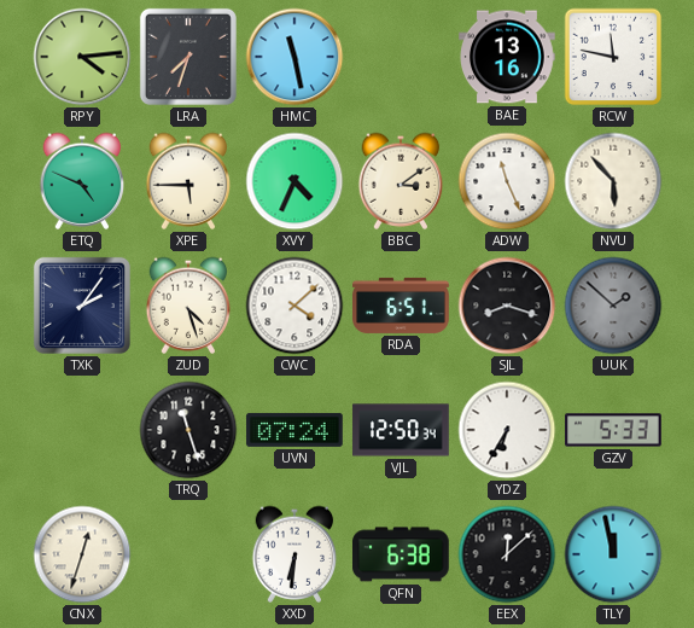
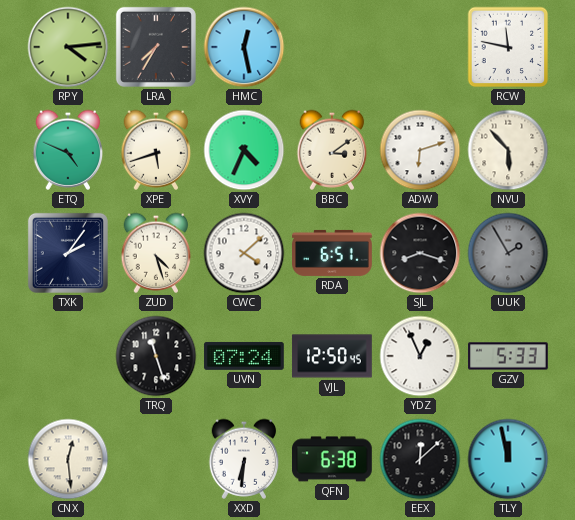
LRA: 7:33 -> 7:35 (156, 47)
HMC: 11:28 -> 12:28 (244, 47)
BAE: 13:16 -> none (507, 57)
XPE: 5:45 -> 5:42 (156, 150)
ADW: 11:26 -> 6:12 (420, 150)
UUK: 1:52 -> 1:55 (508, 253)
VJL: 12:50:34 -> 12:50:45 (332, 356)
YDZ: 6:35 -> 12:56 (420, 356)
CNX: 12:33 -> 12:29 (68, 459)
